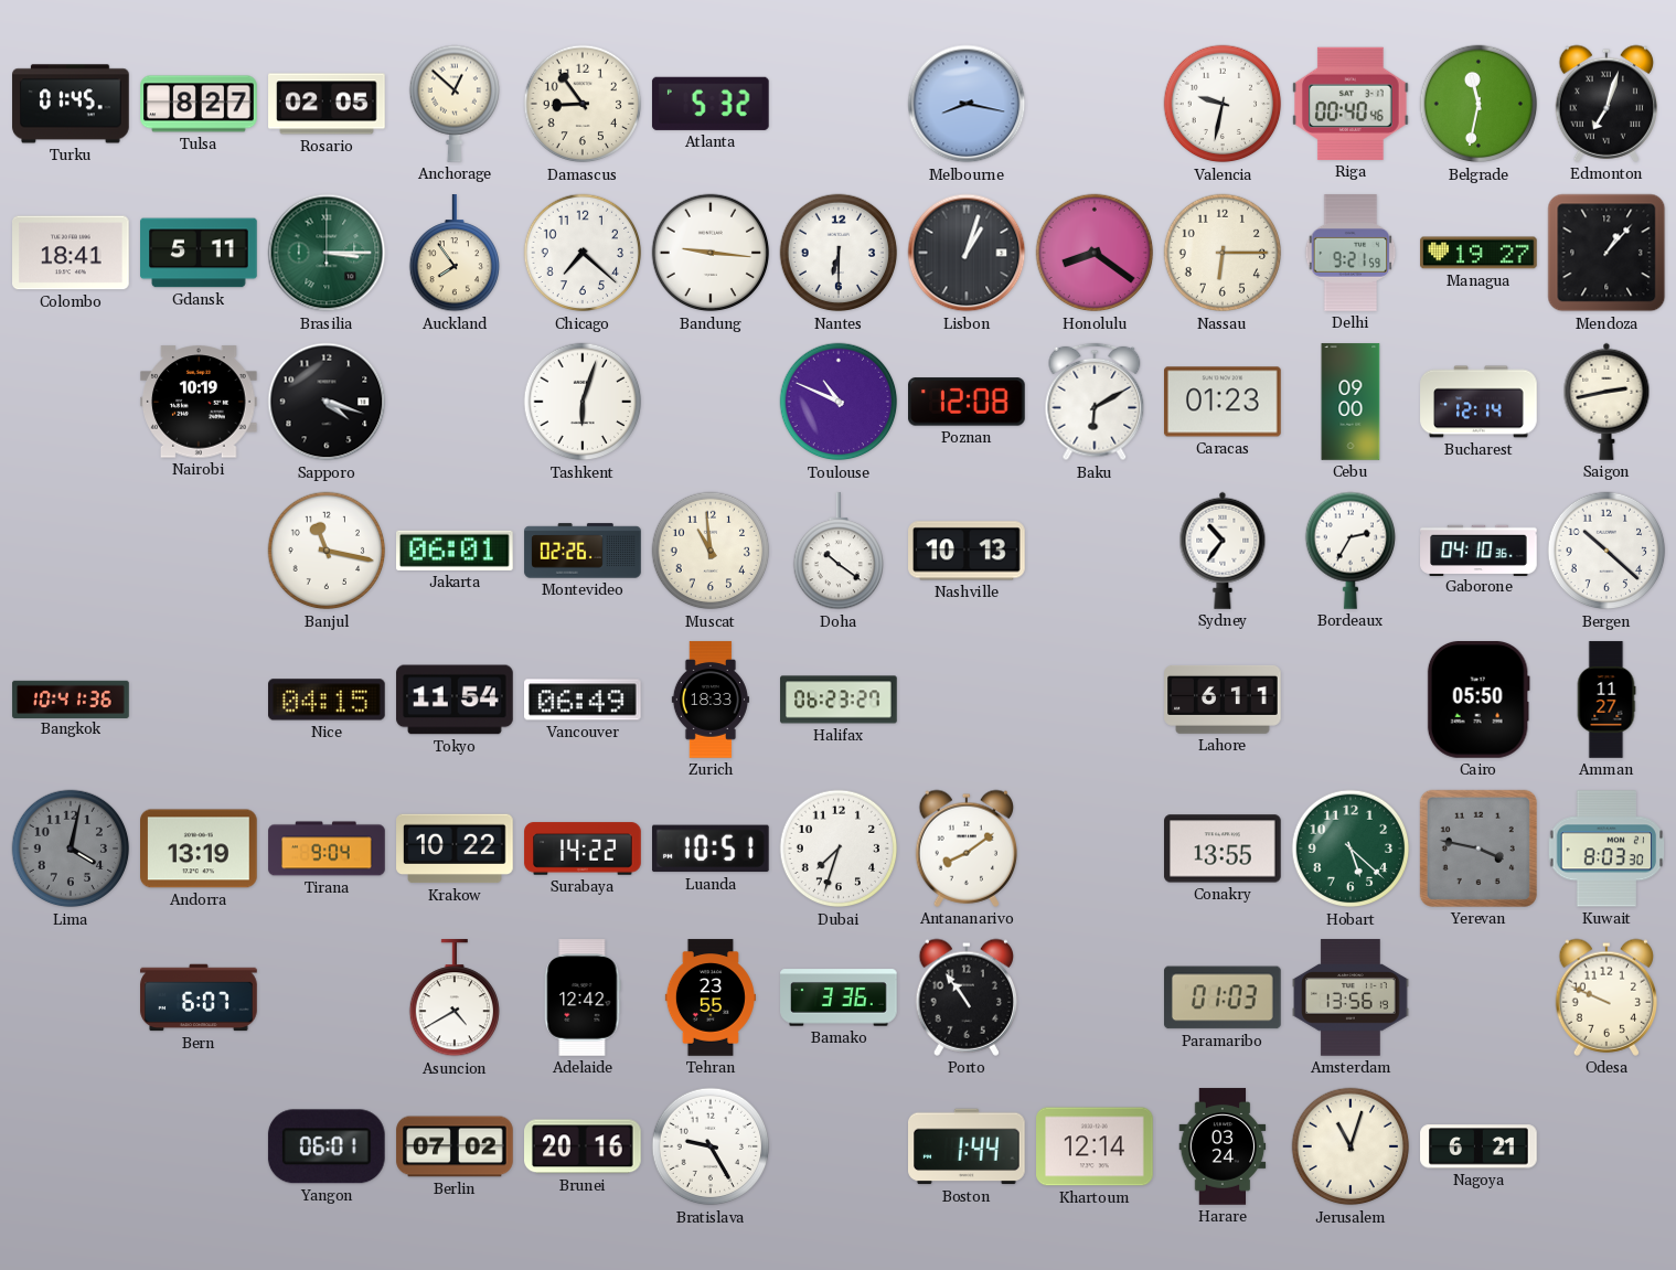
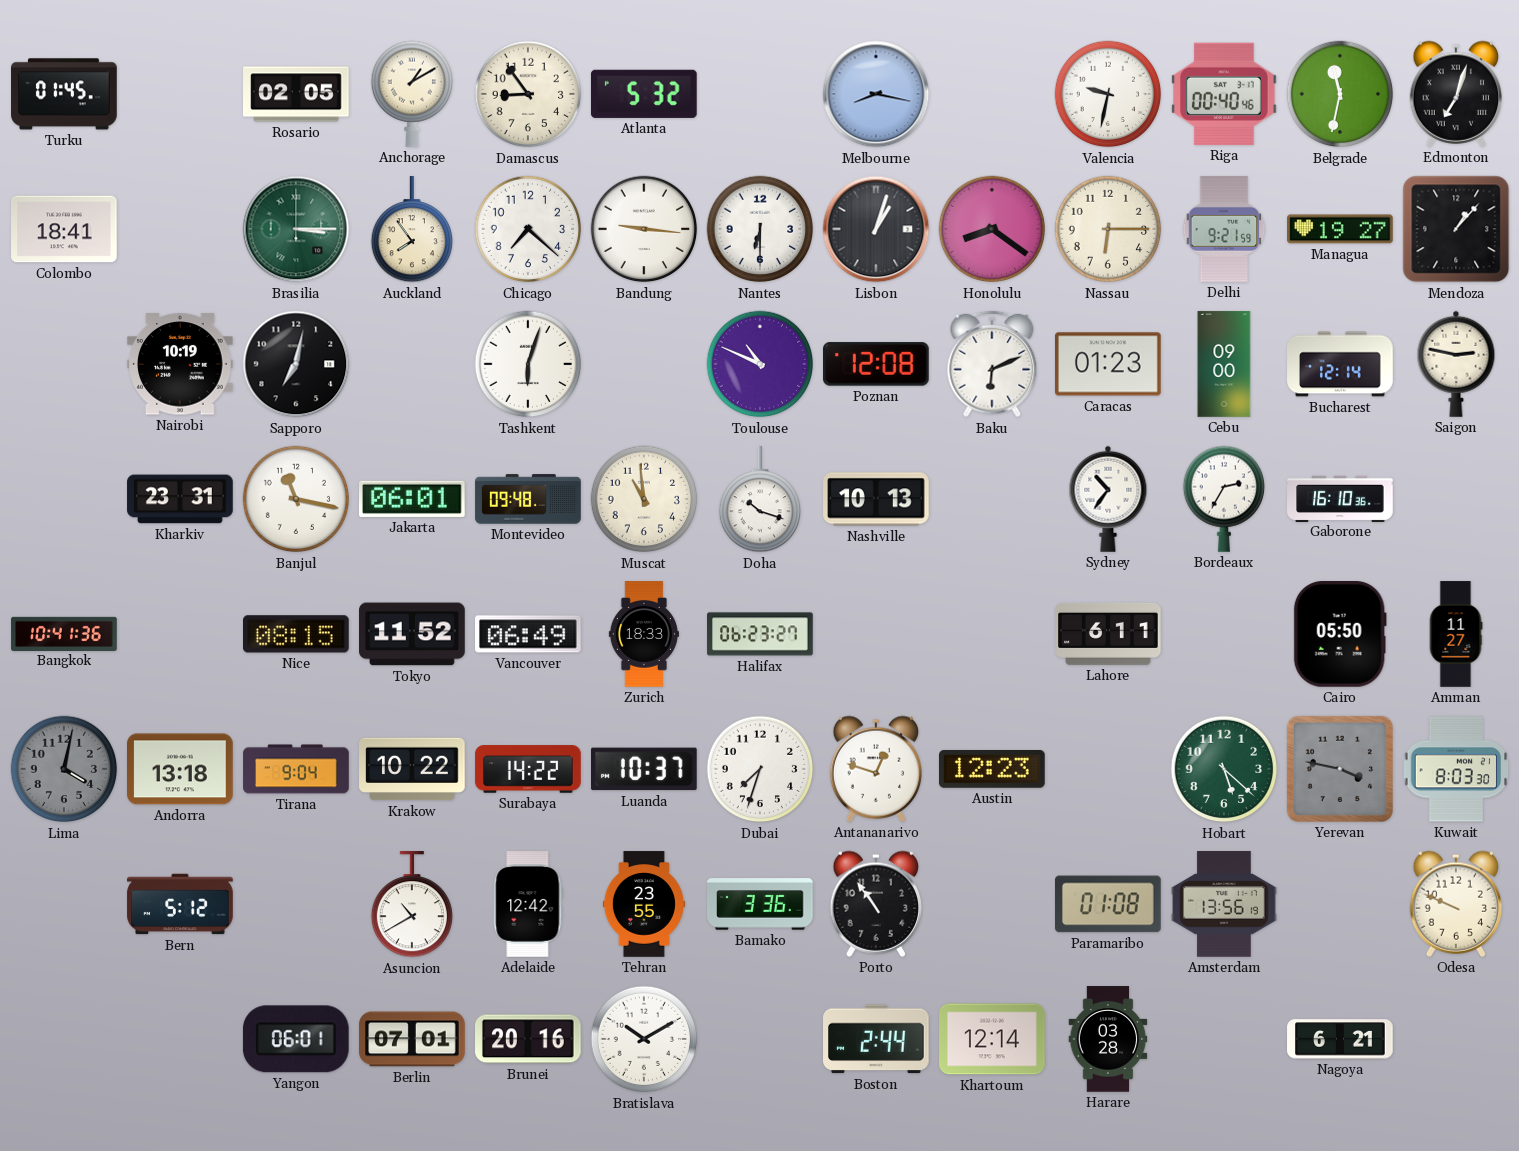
Tulsa: 8:27 -> none (199, 104)
Anchorage: 12:52 -> 1:10 (411, 94)
Gdansk: 5:11 -> none (199, 253)
Sapporo: 4:18 -> 7:02 (296, 364)
Baku: 6:10 -> 6:11 (992, 364)
Saigon: 2:43 -> 2:47 (1456, 364)
Kharkiv: none -> 23:31 (180, 499)
Montevideo: 02:26 -> 09:48 (528, 499)
Doha: 10:21 -> 10:18 (759, 500)
Gaborone: 04:10 -> 16:10 (1340, 498)
Bergen: 10:22 -> none (1606, 551)
Nice: 04:15 -> 08:15 (297, 634)
Tokyo: 11:54 -> 11:52 (412, 634)
Andorra: 13:19 -> 13:18 (181, 769)
Luanda: 10:51 -> 10:37 (645, 769)
Antananarivo: 8:09 -> 12:48 (875, 769)
Austin: none -> 12:23 (993, 769)
Conakry: 13:55 -> none (1223, 849)
Bern: 6:07 -> 5:12 (180, 904)
Asuncion: 4:40 -> 10:40 (411, 905)
Paramaribo: 01:03 -> 01:08 (1109, 904)
Berlin: 07:02 -> 07:01 (412, 1039)
Bratislava: 9:25 -> 10:10 (644, 1039)
Boston: 1:44 -> 2:44 (877, 1039)
Harare: 03:24 -> 03:28 (1108, 1039)
Jerusalem: 11:03 -> none (1351, 1146)
